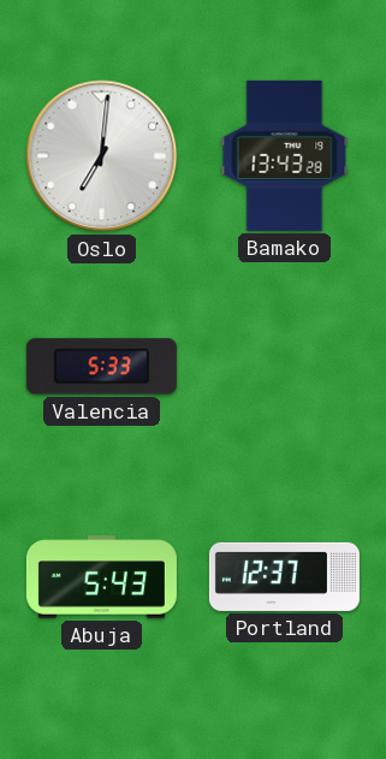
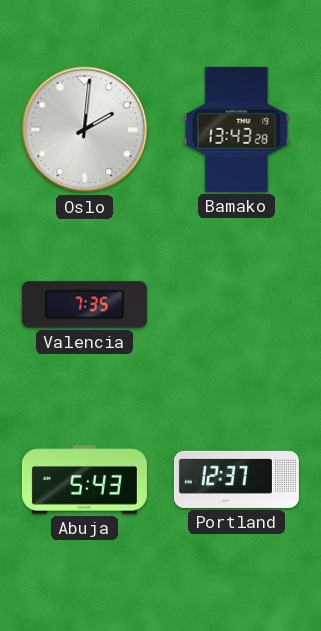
Oslo: 7:01 -> 2:01 (85, 130)
Valencia: 5:33 -> 7:35 (84, 305)
